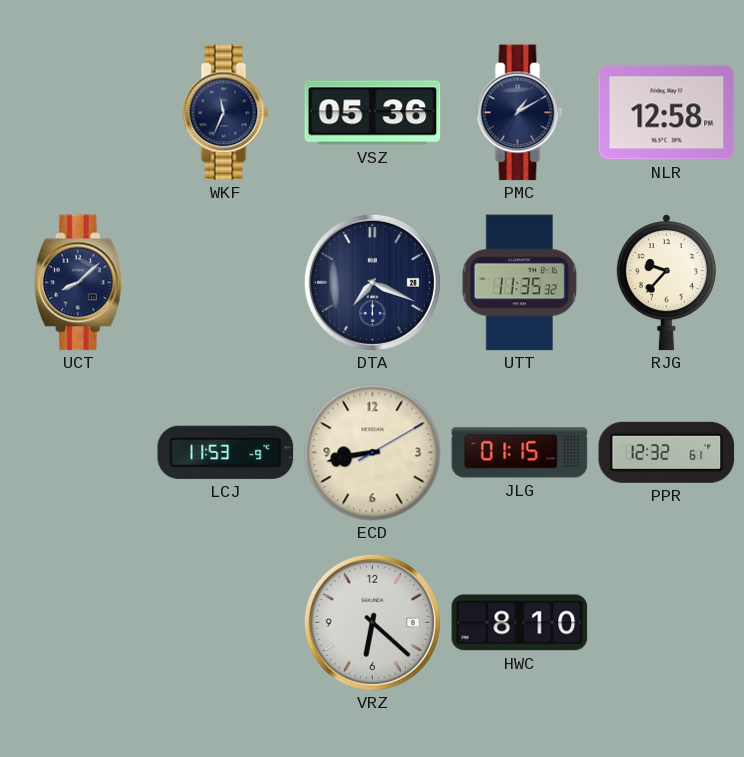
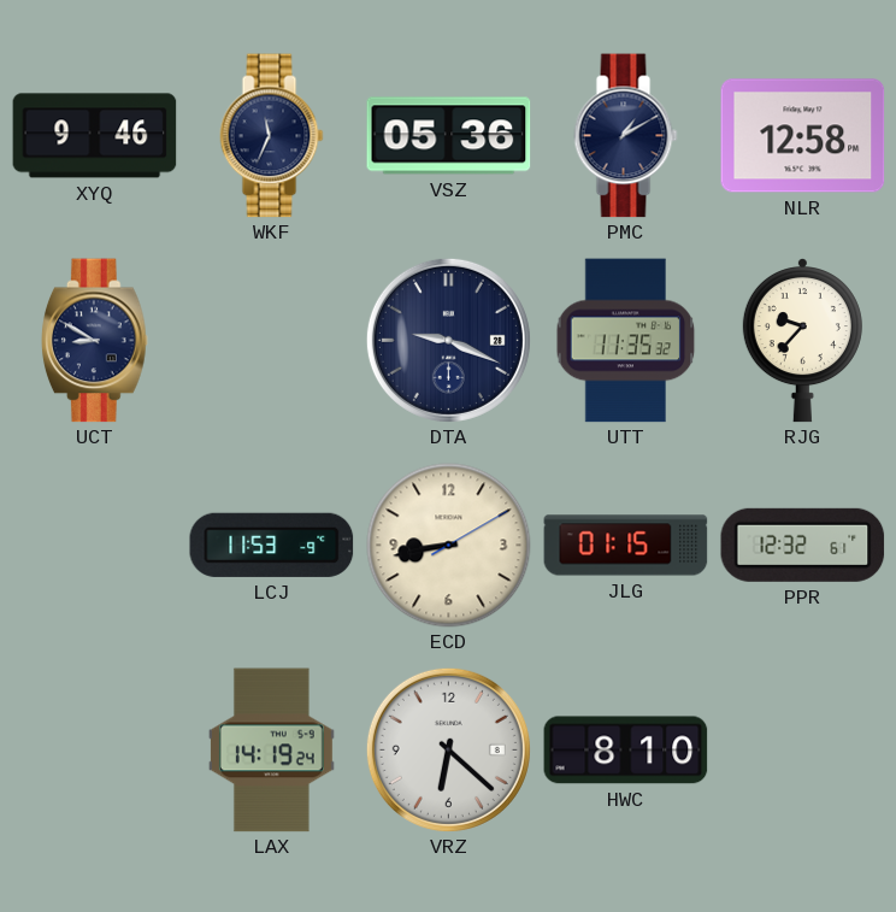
XYQ: none -> 9:46 (95, 136)
UCT: 8:08 -> 8:50 (95, 341)
DTA: 7:19 -> 9:19 (448, 340)
LAX: none -> 14:19 (271, 751)
